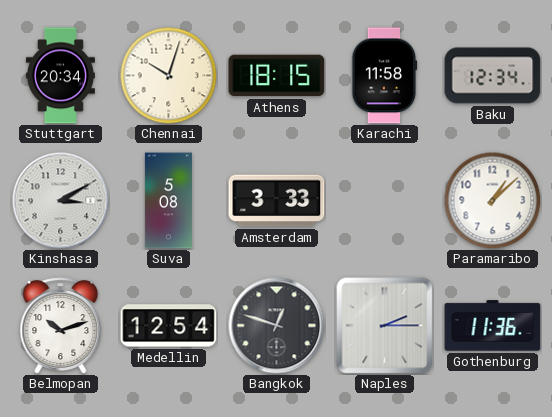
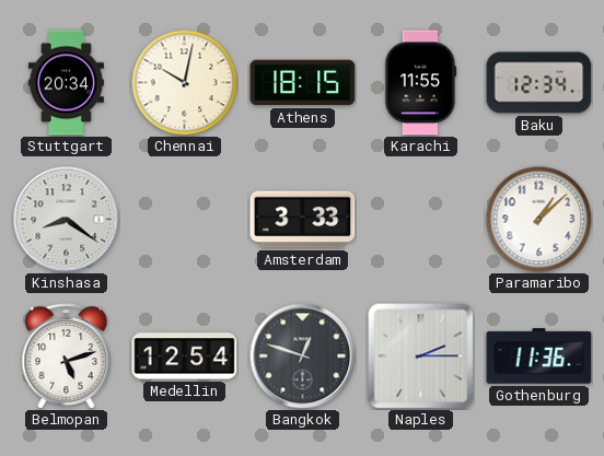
Chennai: 10:03 -> 10:02 (184, 82)
Karachi: 11:58 -> 11:55 (420, 83)
Kinshasa: 3:10 -> 8:21 (67, 220)
Suva: 5:08 -> none (168, 201)
Belmopan: 10:12 -> 5:12 (67, 356)
